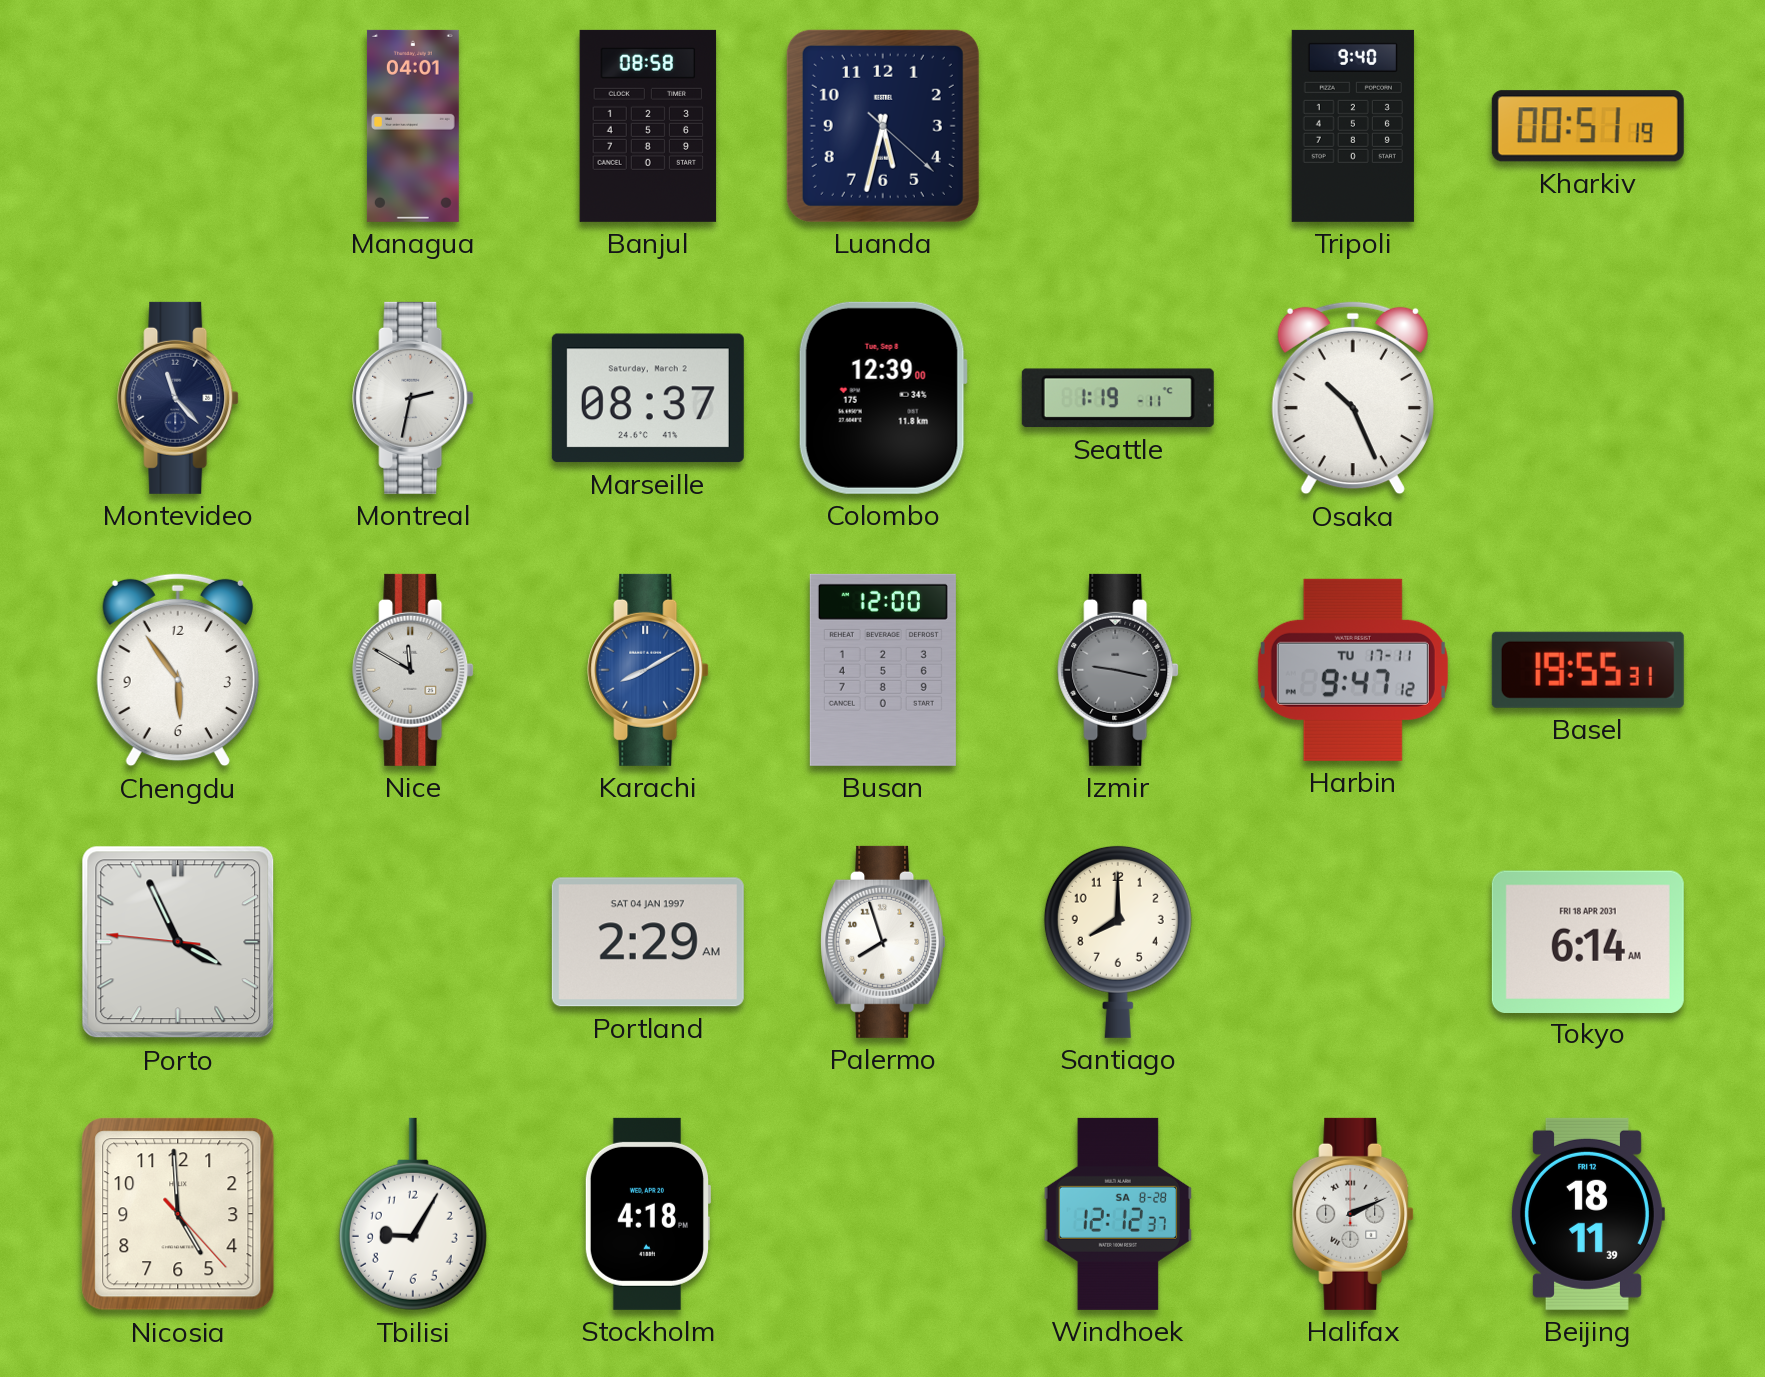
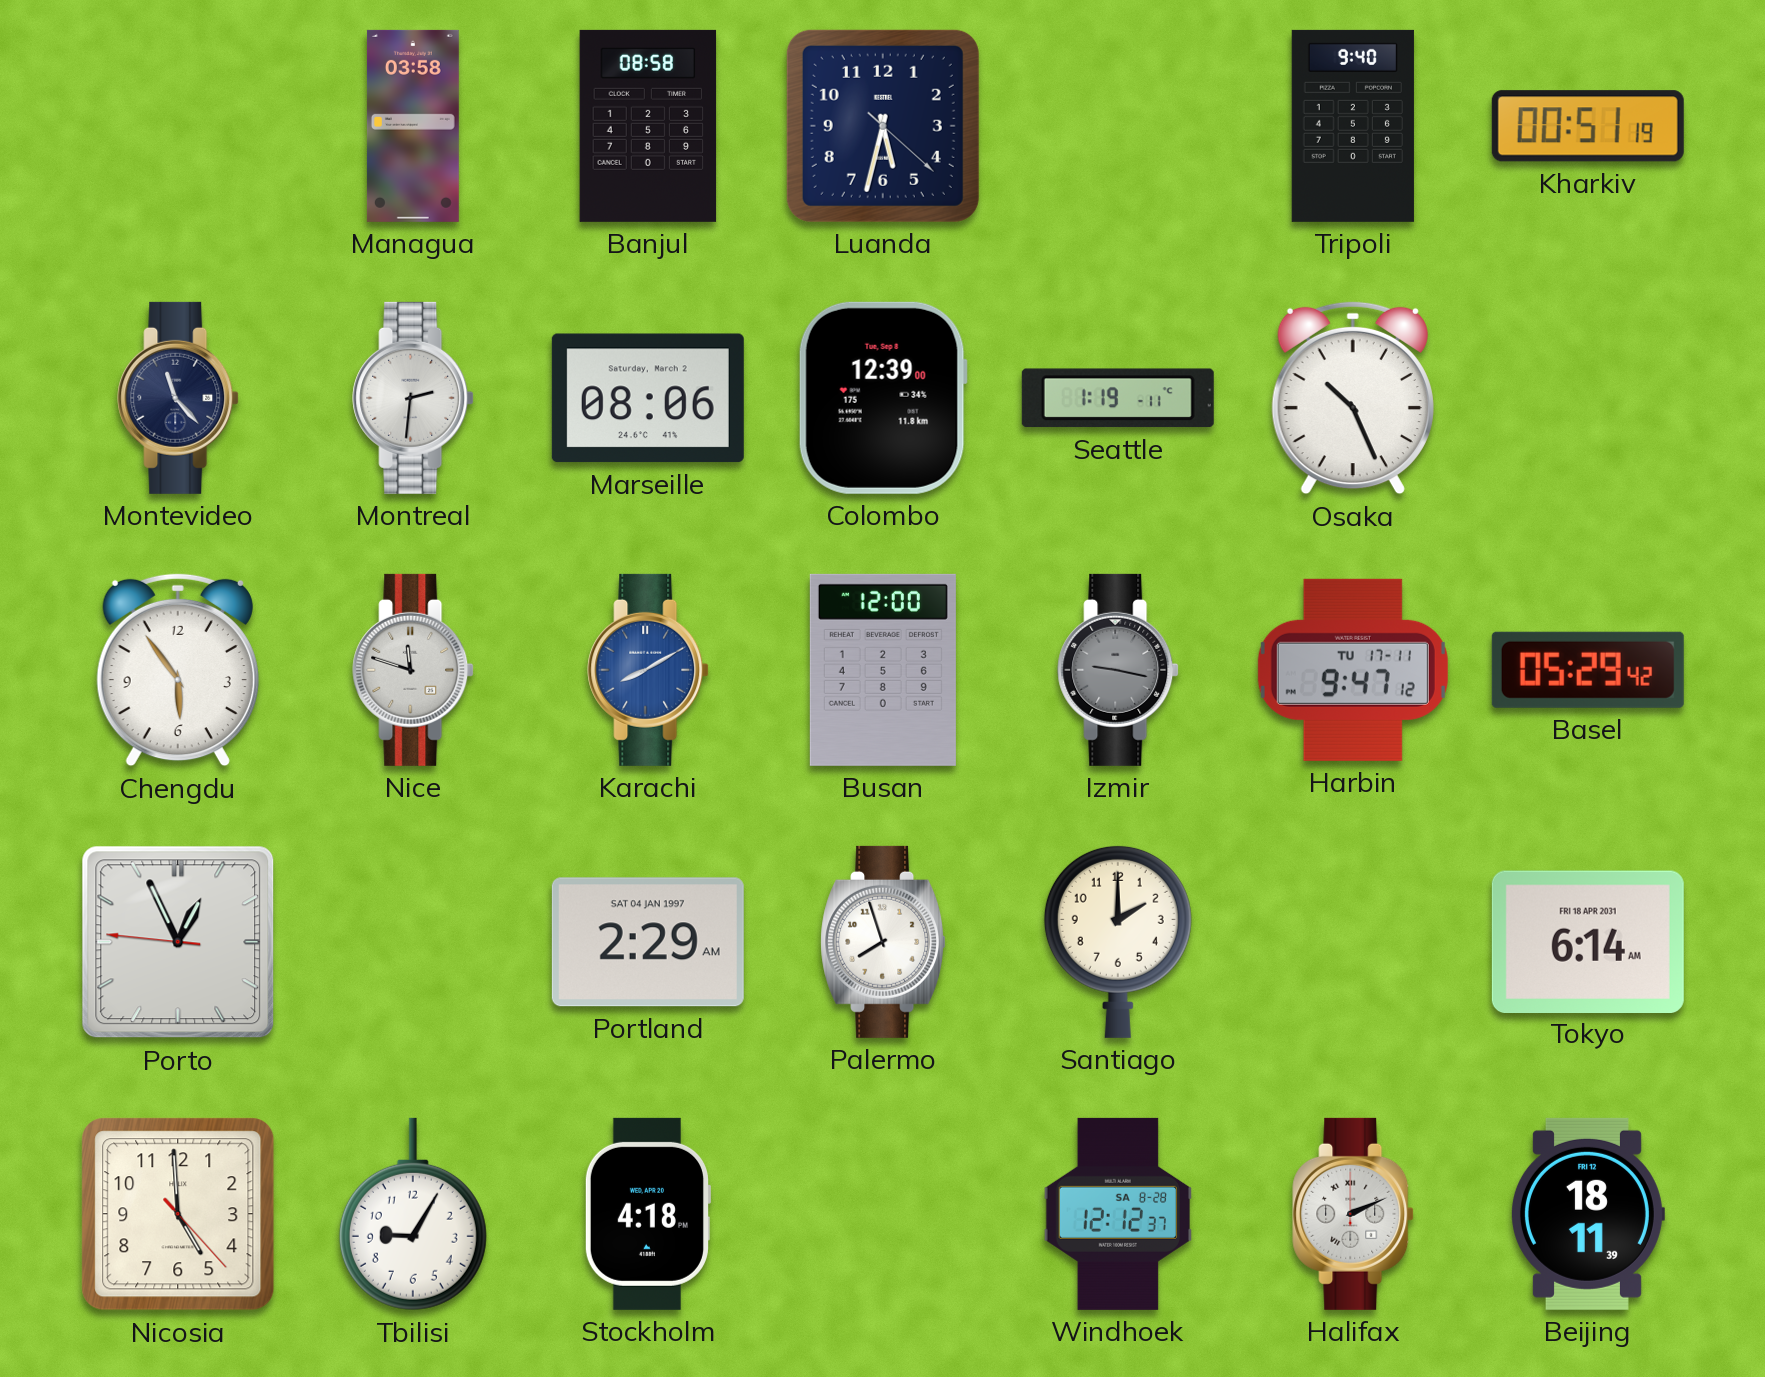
Managua: 04:01 -> 03:58 (413, 126)
Montreal: 2:32 -> 2:31 (413, 398)
Marseille: 08:37 -> 08:06 (648, 398)
Nice: 11:50 -> 11:48 (413, 670)
Basel: 19:55 -> 05:29 (1588, 670)
Porto: 3:55 -> 12:55 (178, 942)
Santiago: 8:00 -> 2:00 (1118, 941)
